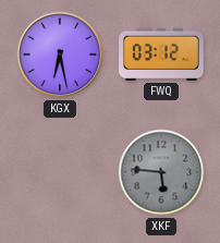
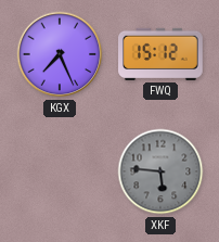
KGX: 6:28 -> 7:26 (60, 54)
FWQ: 03:12 -> 15:12 (160, 54)
